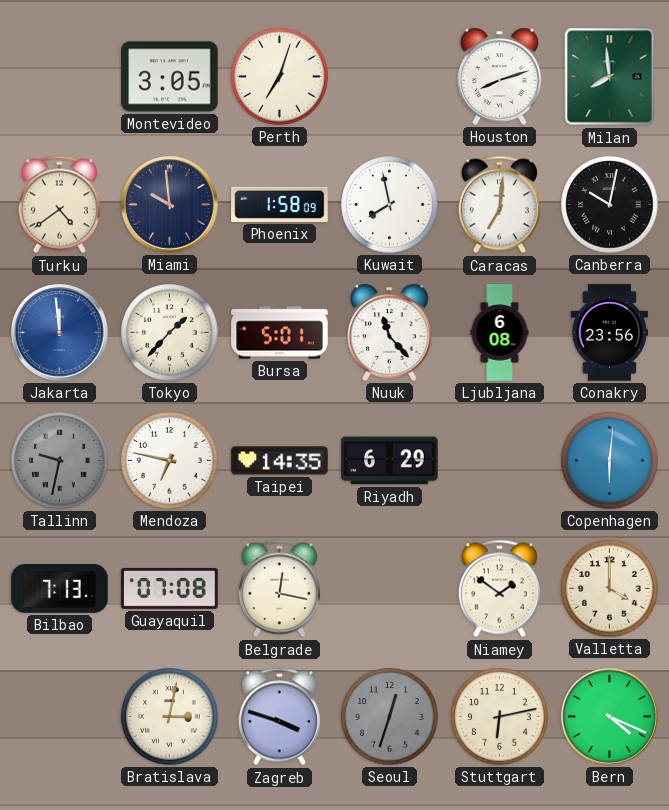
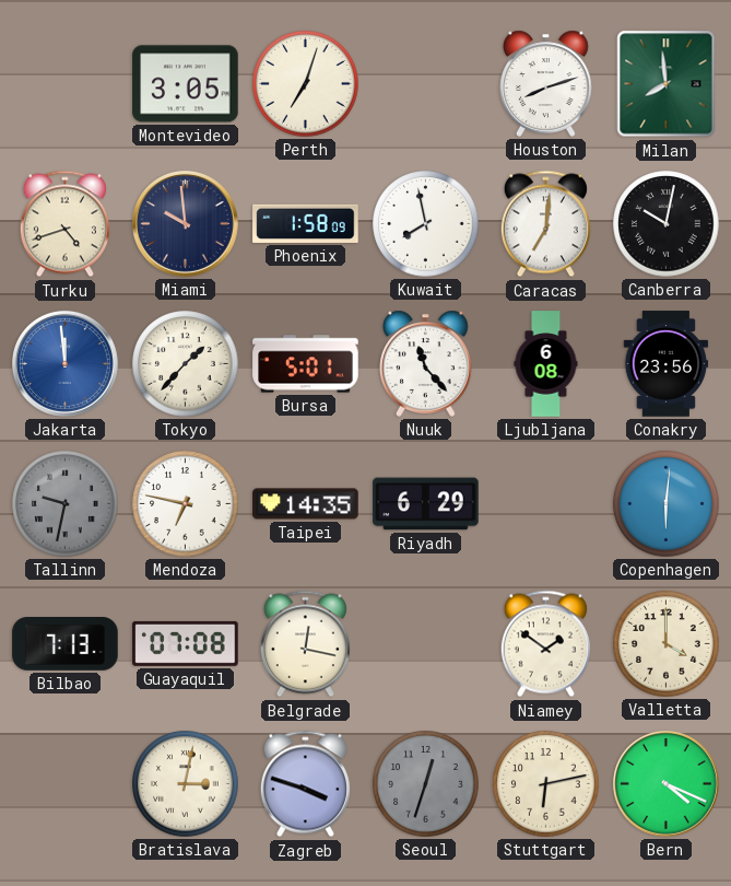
Turku: 4:39 -> 4:42 (64, 224)
